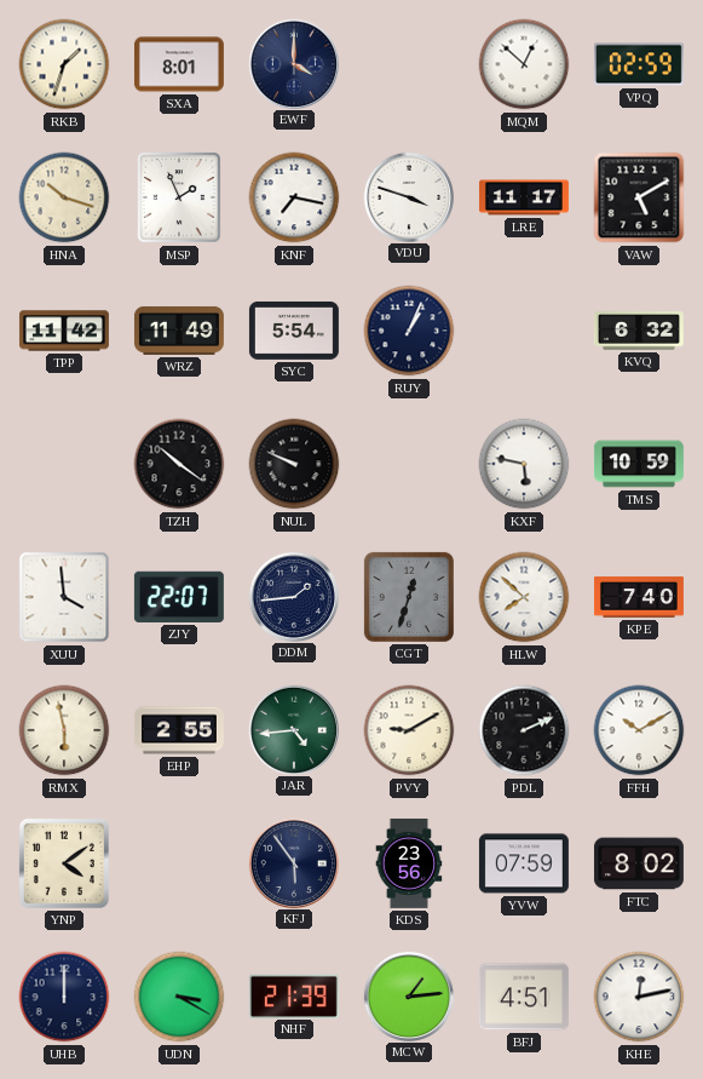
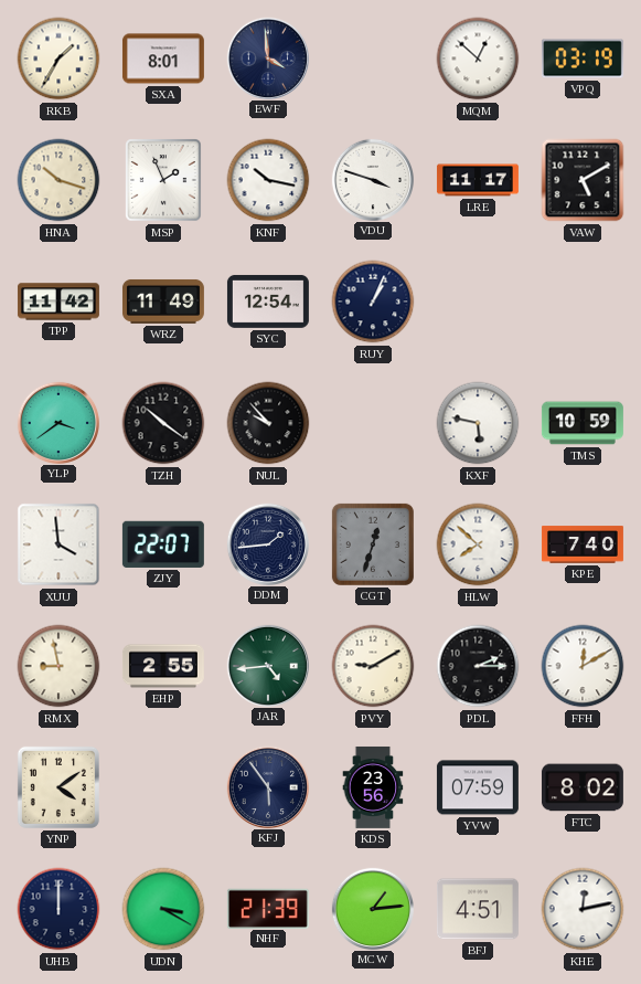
RKB: 1:33 -> 1:35 (58, 59)
EWF: 4:00 -> 3:59 (267, 57)
VPQ: 02:59 -> 03:19 (583, 59)
KNF: 7:17 -> 10:17 (268, 180)
SYC: 5:54 -> 12:54 (268, 301)
KVQ: 6:32 -> none (639, 331)
YLP: none -> 3:39 (57, 422)
NUL: 9:49 -> 9:53 (268, 423)
RMX: 5:58 -> 8:58 (58, 666)
PDL: 2:11 -> 2:15 (478, 666)
FFH: 10:10 -> 12:10 (583, 666)
